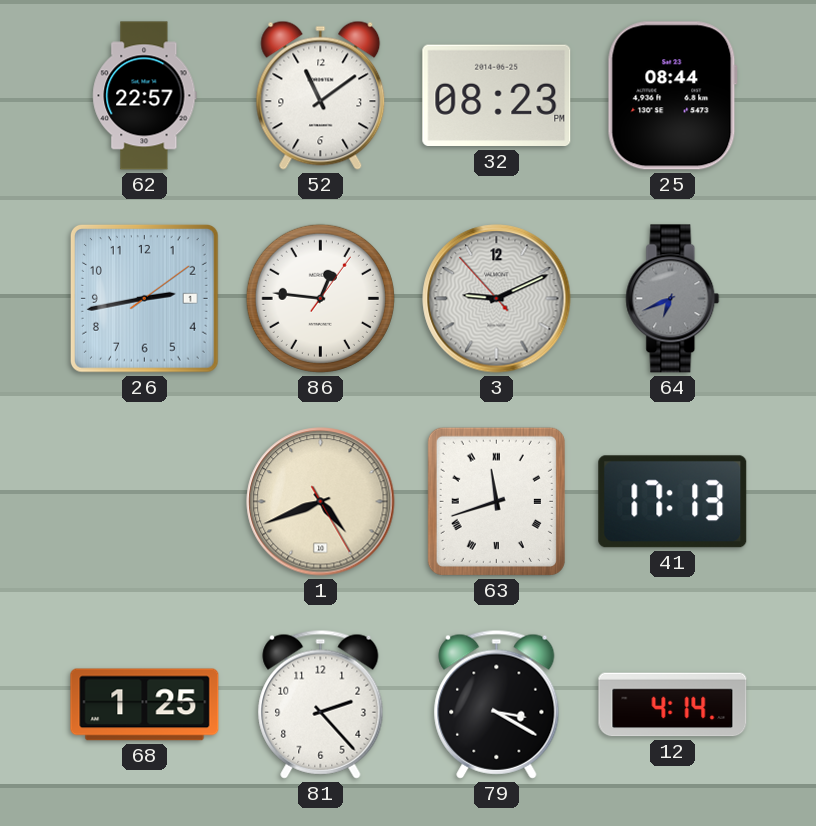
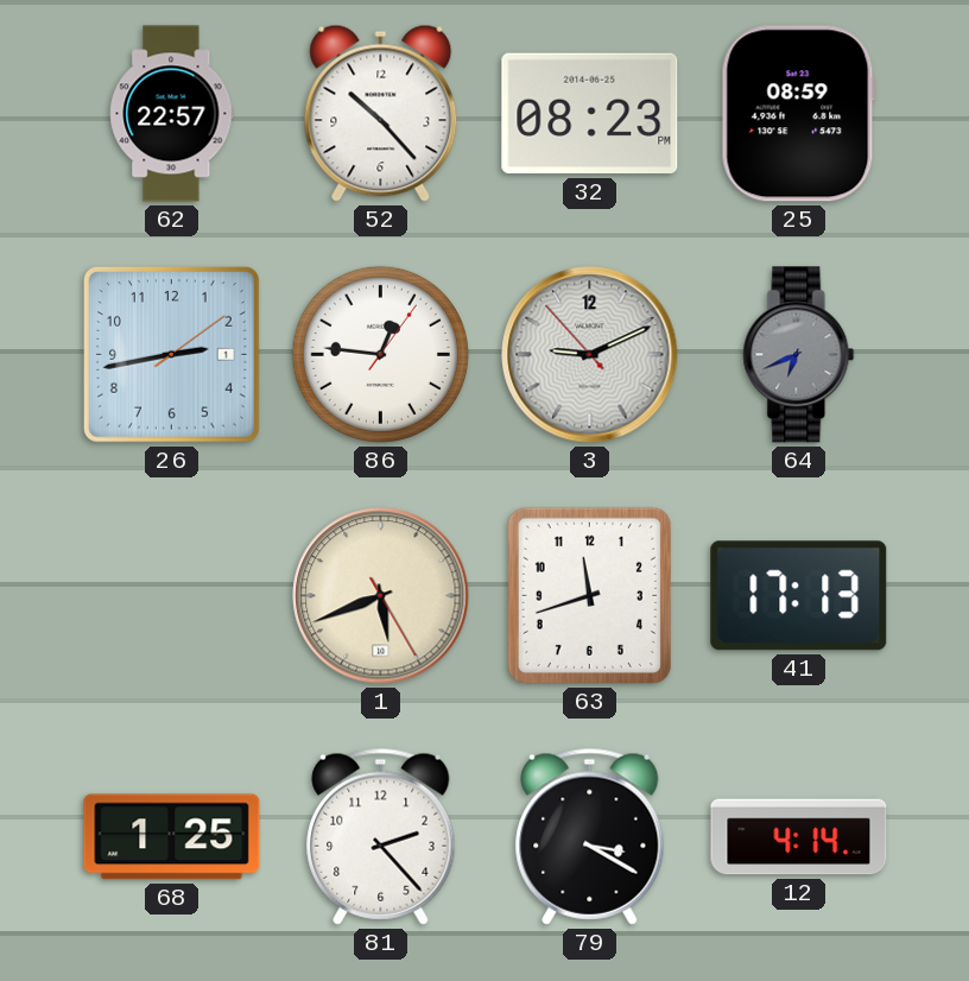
52: 11:09 -> 10:23 (381, 113)
25: 08:44 -> 08:59 (798, 114)
1: 4:41 -> 5:41 (381, 596)
63 numerals: Roman -> Arabic (589, 595)
